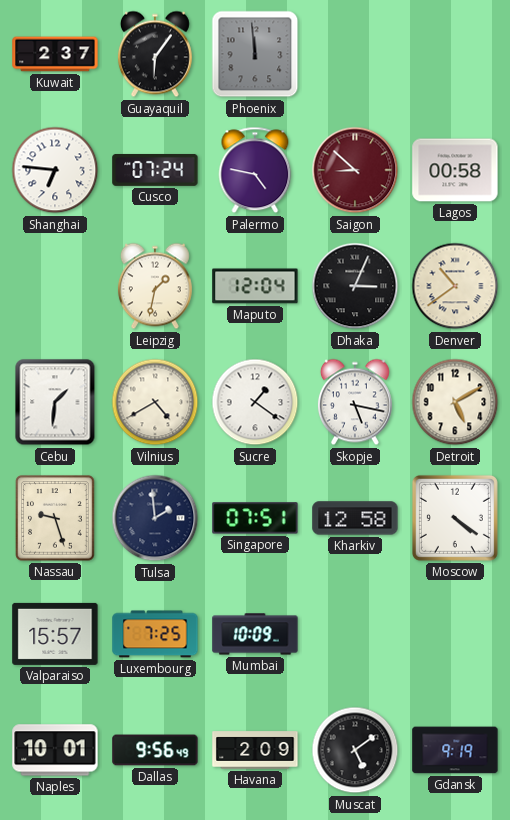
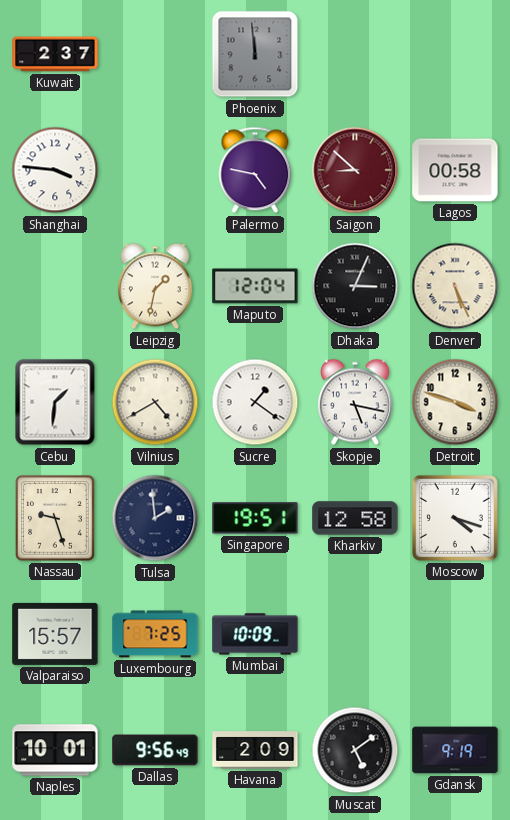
Guayaquil: 6:06 -> none (155, 54)
Shanghai: 6:46 -> 3:46 (55, 170)
Cusco: 07:24 -> none (155, 170)
Denver: 10:39 -> 5:26 (455, 286)
Detroit: 5:10 -> 3:48 (455, 402)
Singapore: 07:51 -> 19:51 (255, 518)
Moscow: 4:21 -> 4:18 (455, 518)
